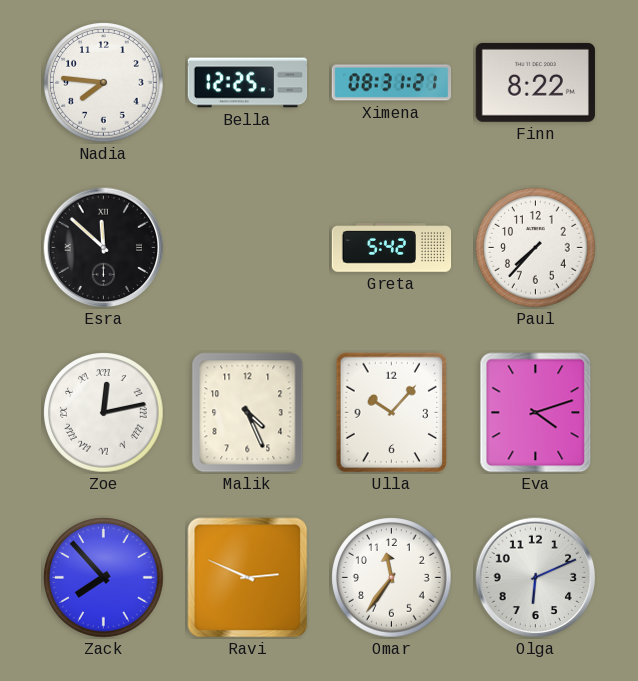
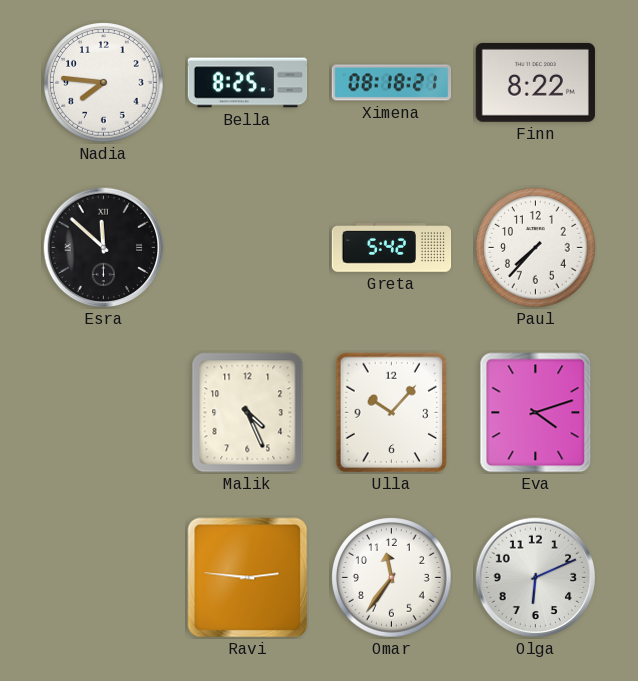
Bella: 12:25 -> 8:25 (248, 83)
Ximena: 08:31 -> 08:18 (392, 83)
Zoe: 12:13 -> none (104, 413)
Zack: 7:53 -> none (104, 578)
Ravi: 2:49 -> 2:46 (248, 578)
